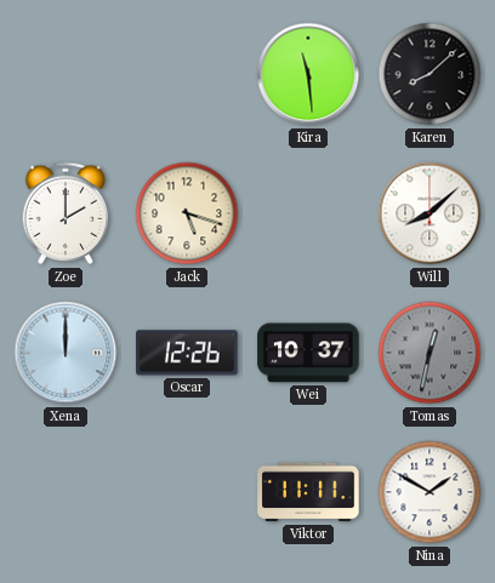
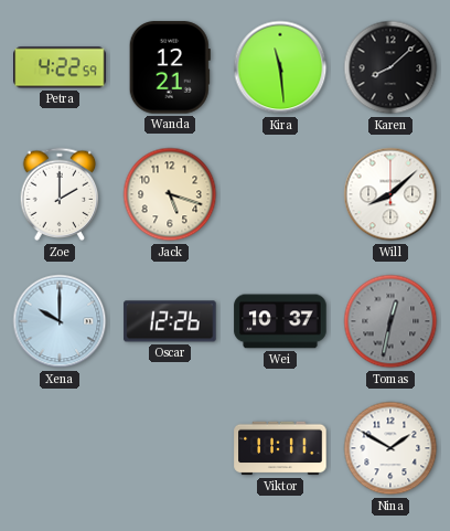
Petra: none -> 4:22 (60, 67)
Wanda: none -> 12:21 (170, 67)
Xena: 12:00 -> 10:00 (60, 321)
